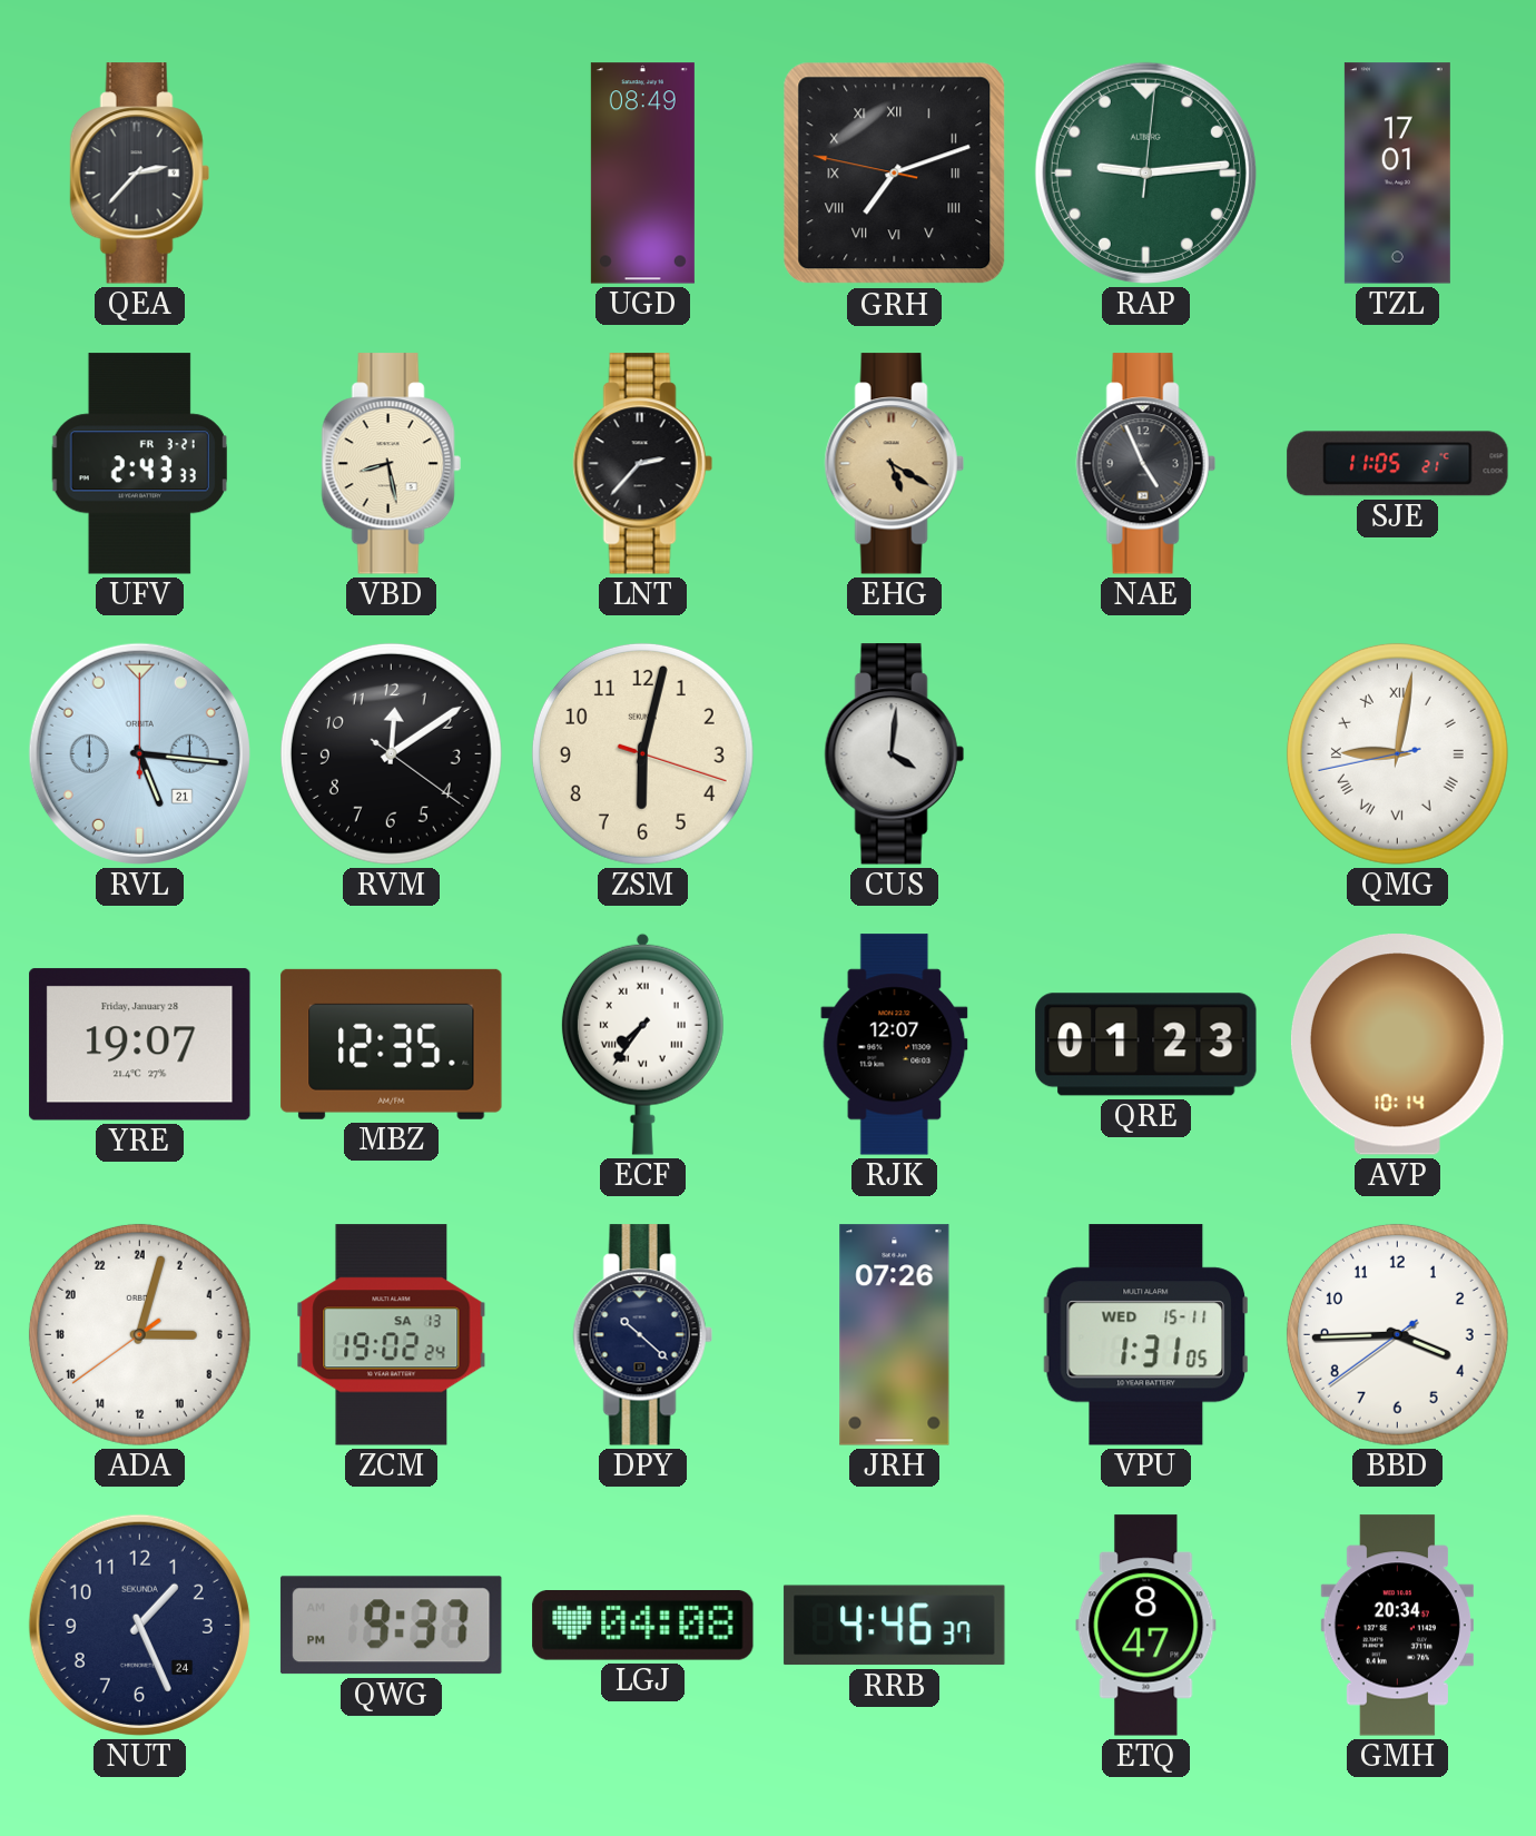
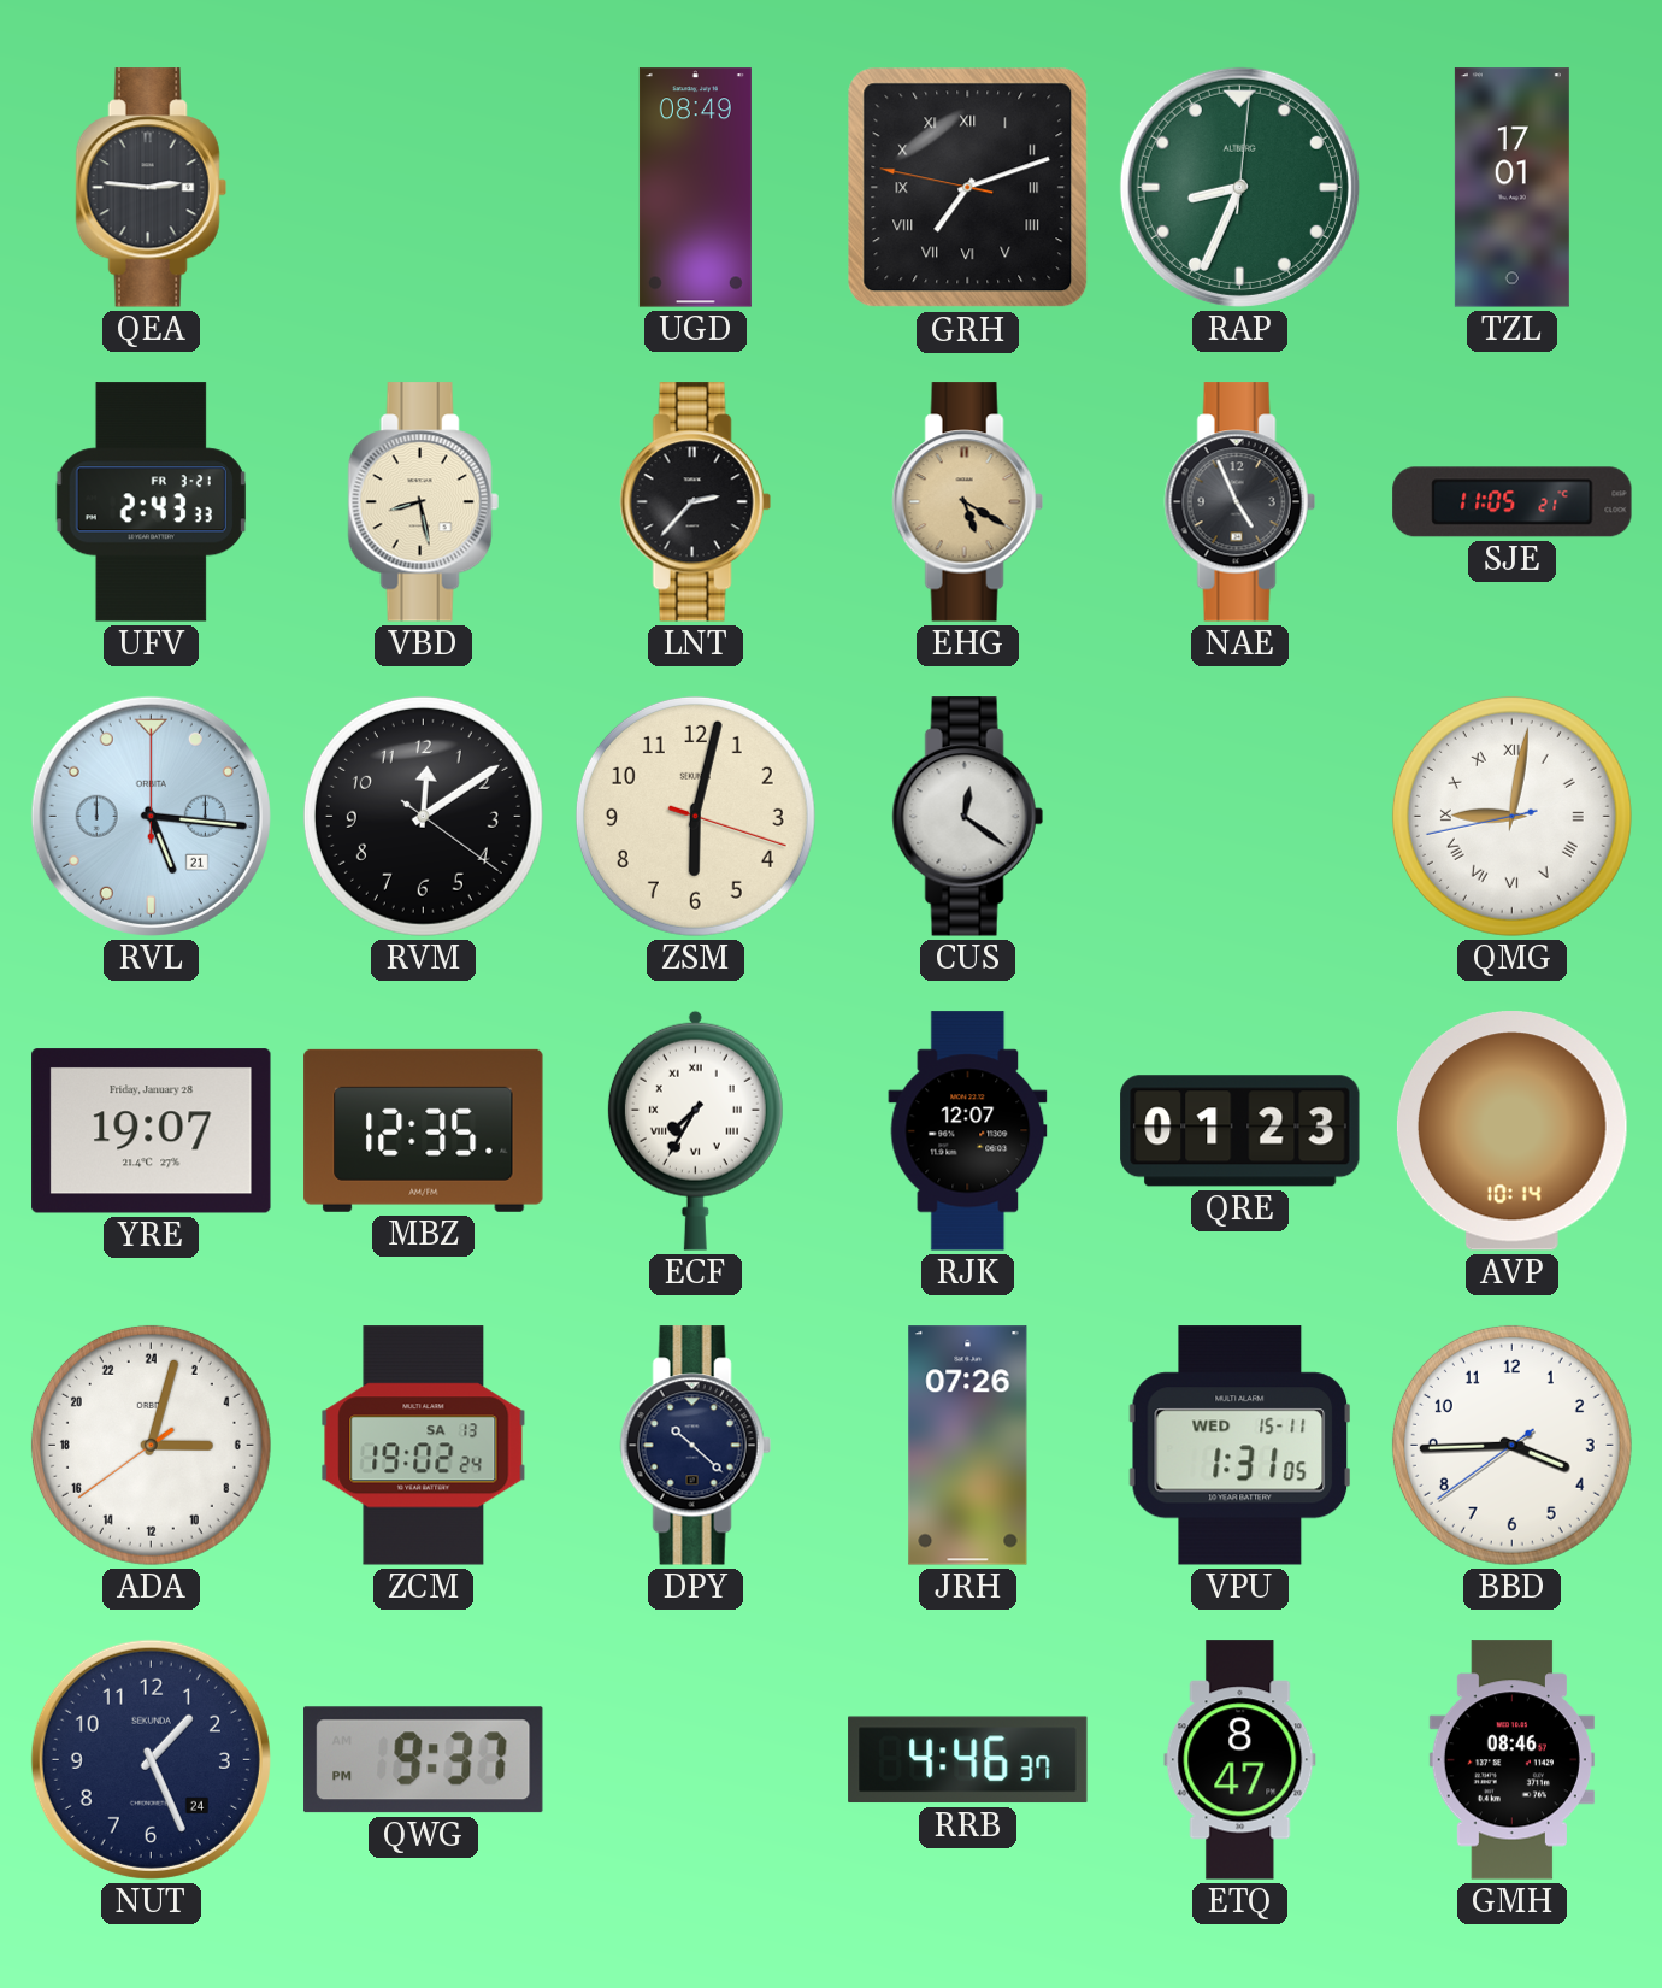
QEA: 2:37 -> 2:46 (151, 188)
RAP: 9:14 -> 8:34 (1239, 187)
CUS: 4:01 -> 12:21 (967, 817)
ECF: 7:36 -> 7:35 (695, 1130)
LGJ: 04:08 -> none (643, 1626)
GMH: 20:34 -> 08:46 (1511, 1760)
